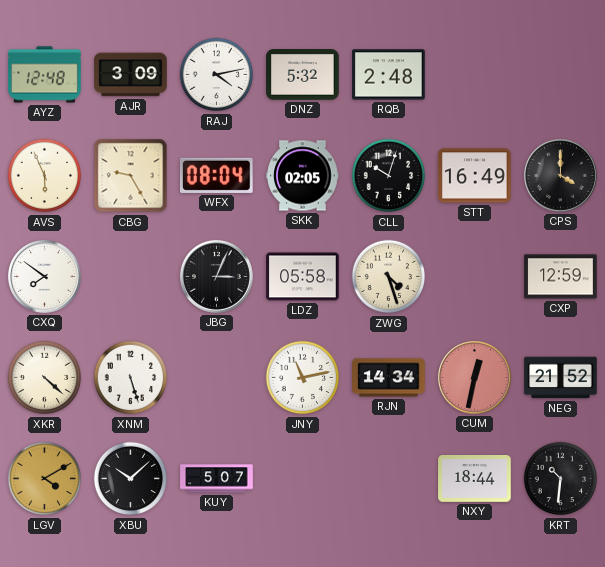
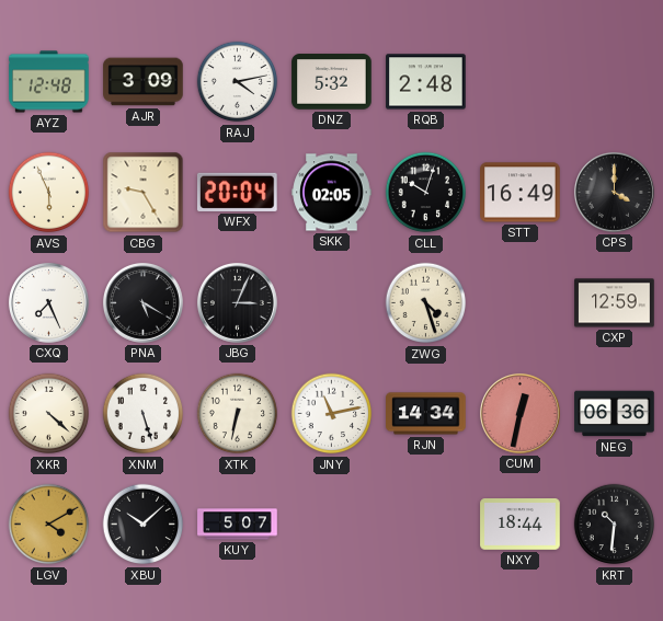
WFX: 08:04 -> 20:04 (238, 192)
CXQ: 7:51 -> 7:26 (48, 302)
PNA: none -> 5:20 (142, 302)
LDZ: 05:58 -> none (303, 277)
XTK: none -> 6:32 (238, 414)
NEG: 21:52 -> 06:36 (615, 414)
